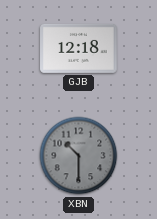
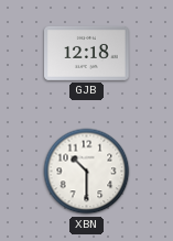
XBN dial: grey -> white (87, 172)
